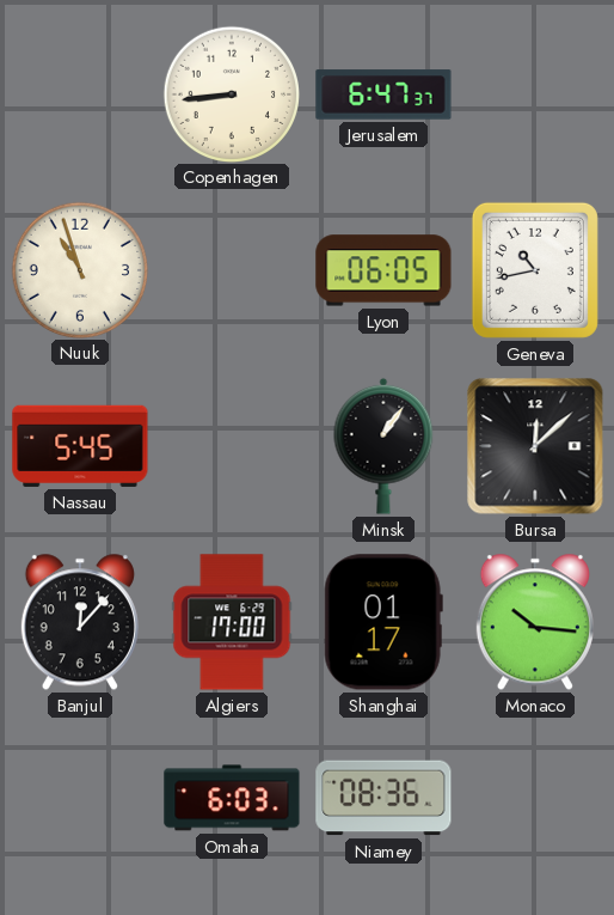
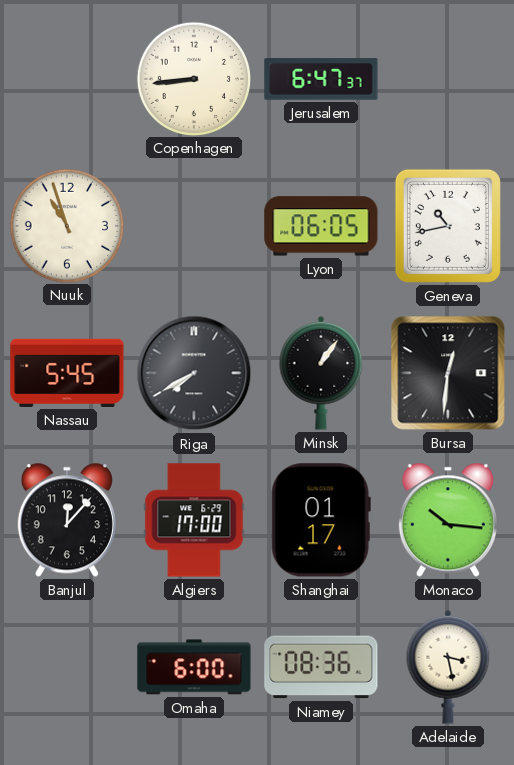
Riga: none -> 7:40 (194, 373)
Bursa: 12:08 -> 12:31 (448, 373)
Omaha: 6:03 -> 6:00 (194, 667)
Adelaide: none -> 3:28 (448, 667)
